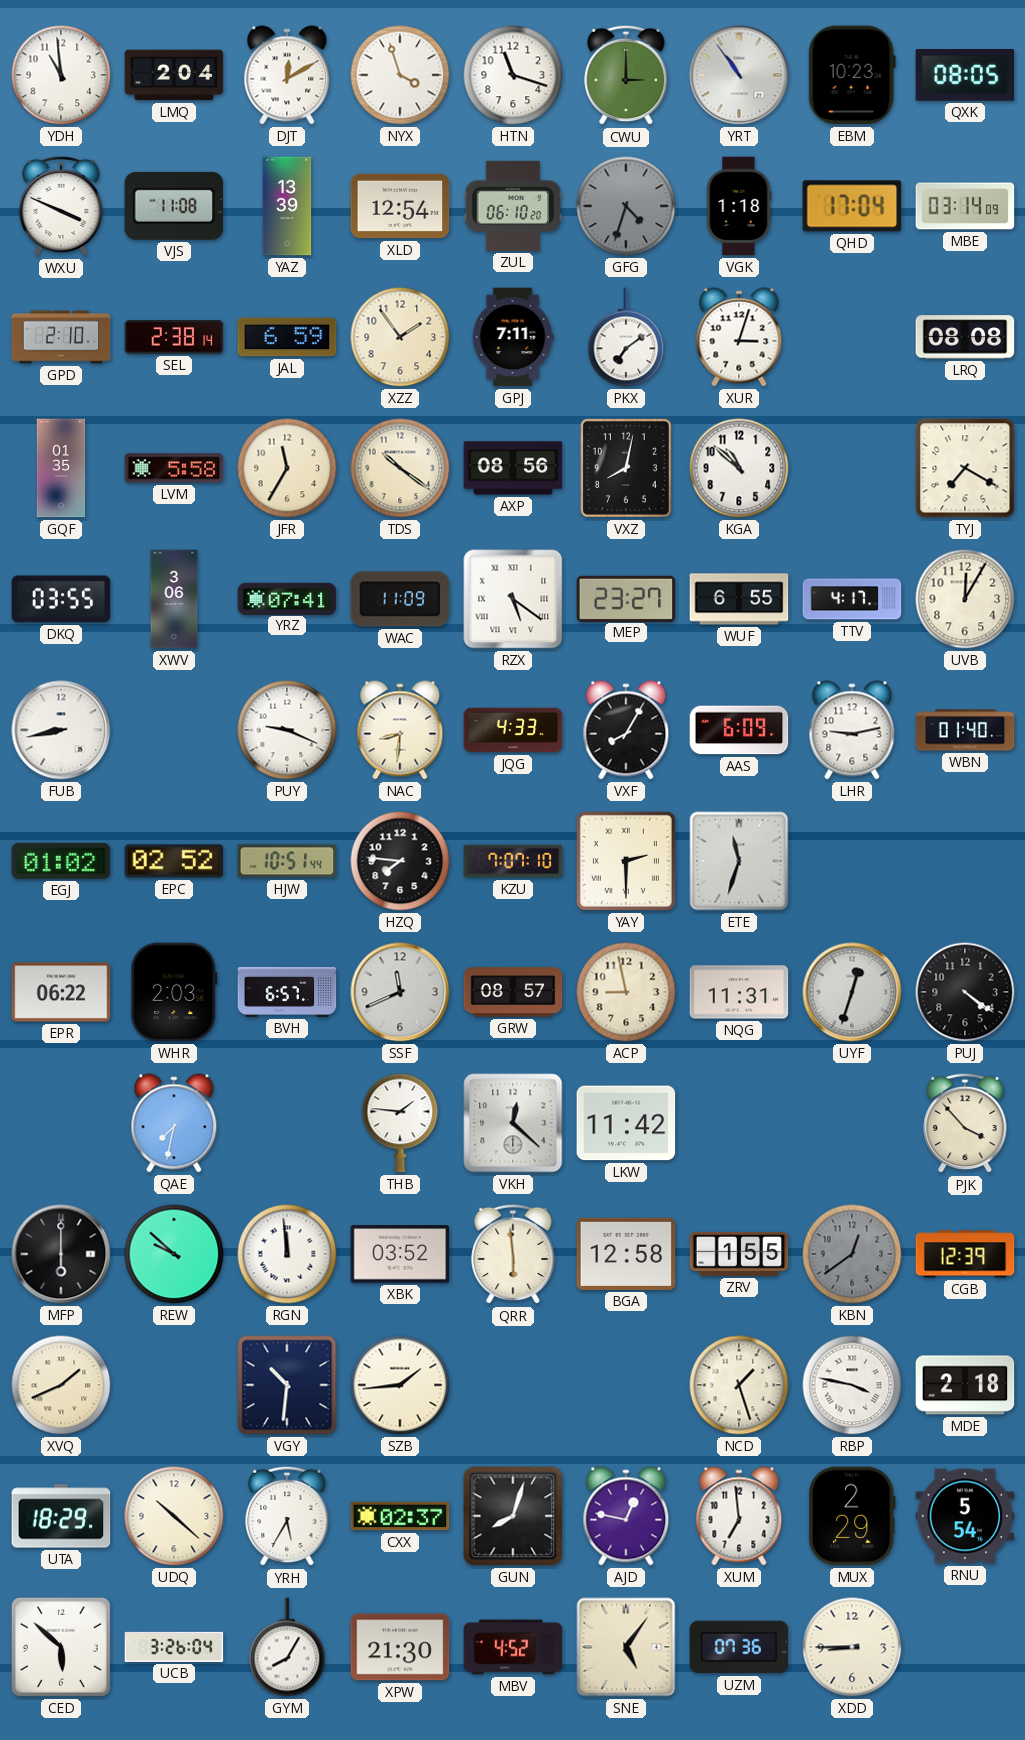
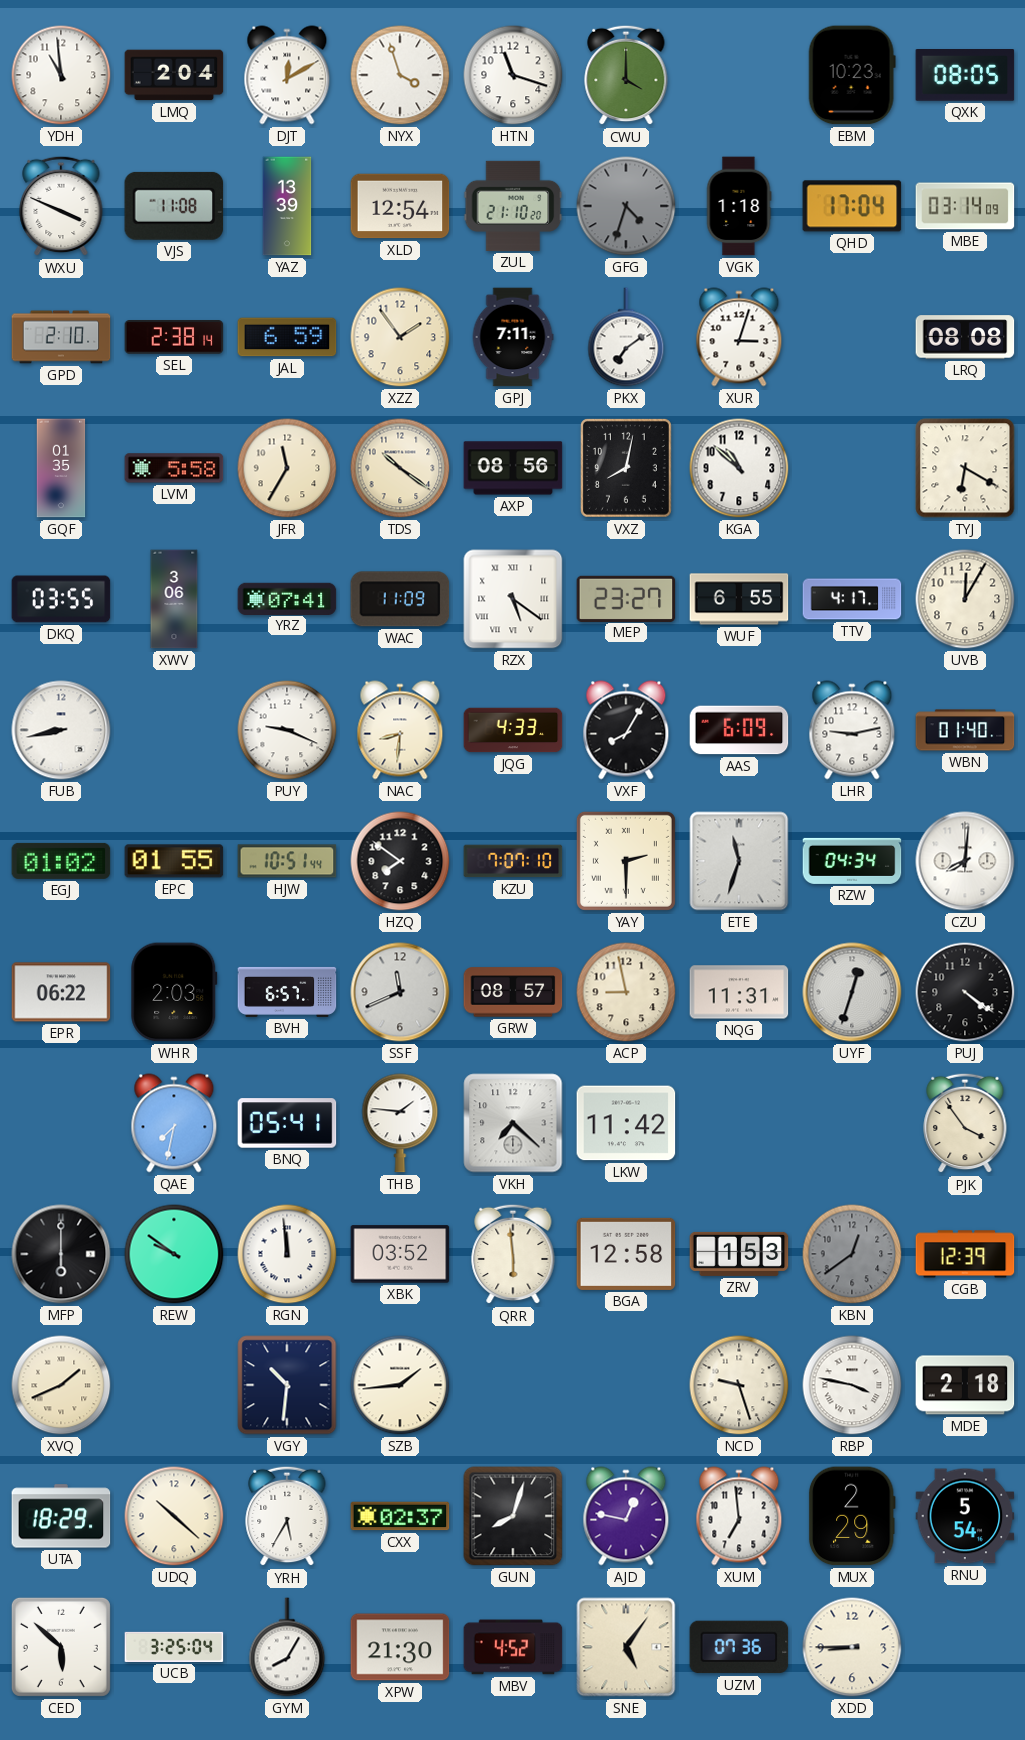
CWU: 3:00 -> 4:00 (626, 75)
YRT: 10:54 -> none (739, 75)
ZUL: 06:10 -> 21:10 (513, 206)
TYJ: 7:20 -> 6:20 (965, 468)
EPC: 02:52 -> 01:55 (174, 861)
HZQ: 7:46 -> 7:51 (400, 861)
RZW: none -> 04:34 (852, 861)
CZU: none -> 8:01 (965, 861)
BNQ: none -> 05:41 (287, 1123)
VKH: 12:22 -> 7:22 (513, 1123)
PJK: 3:53 -> 3:54 (965, 1123)
REW: 9:52 -> 9:51 (174, 1254)
ZRV: 1:55 -> 1:53 (739, 1254)
NCD: 1:27 -> 9:27 (739, 1385)
UCB: 3:26 -> 3:25 (174, 1647)
